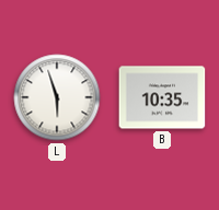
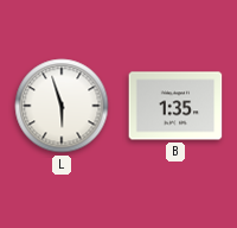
B: 10:35 -> 1:35 (175, 106)
